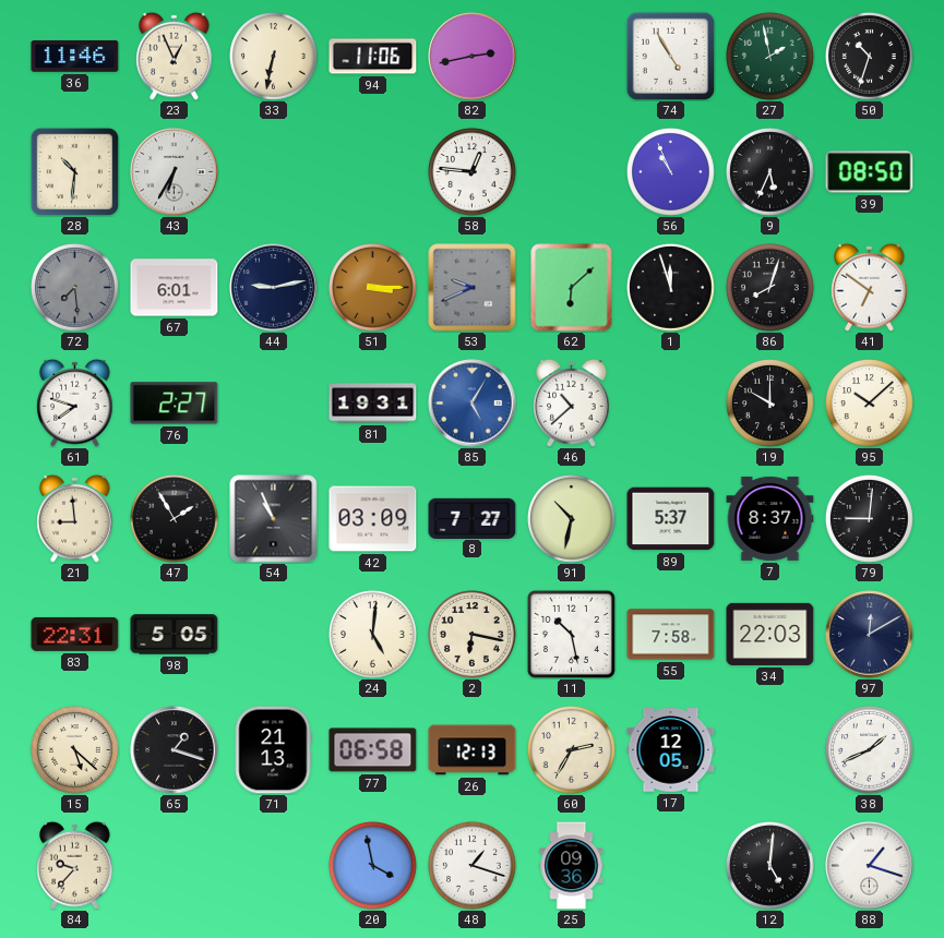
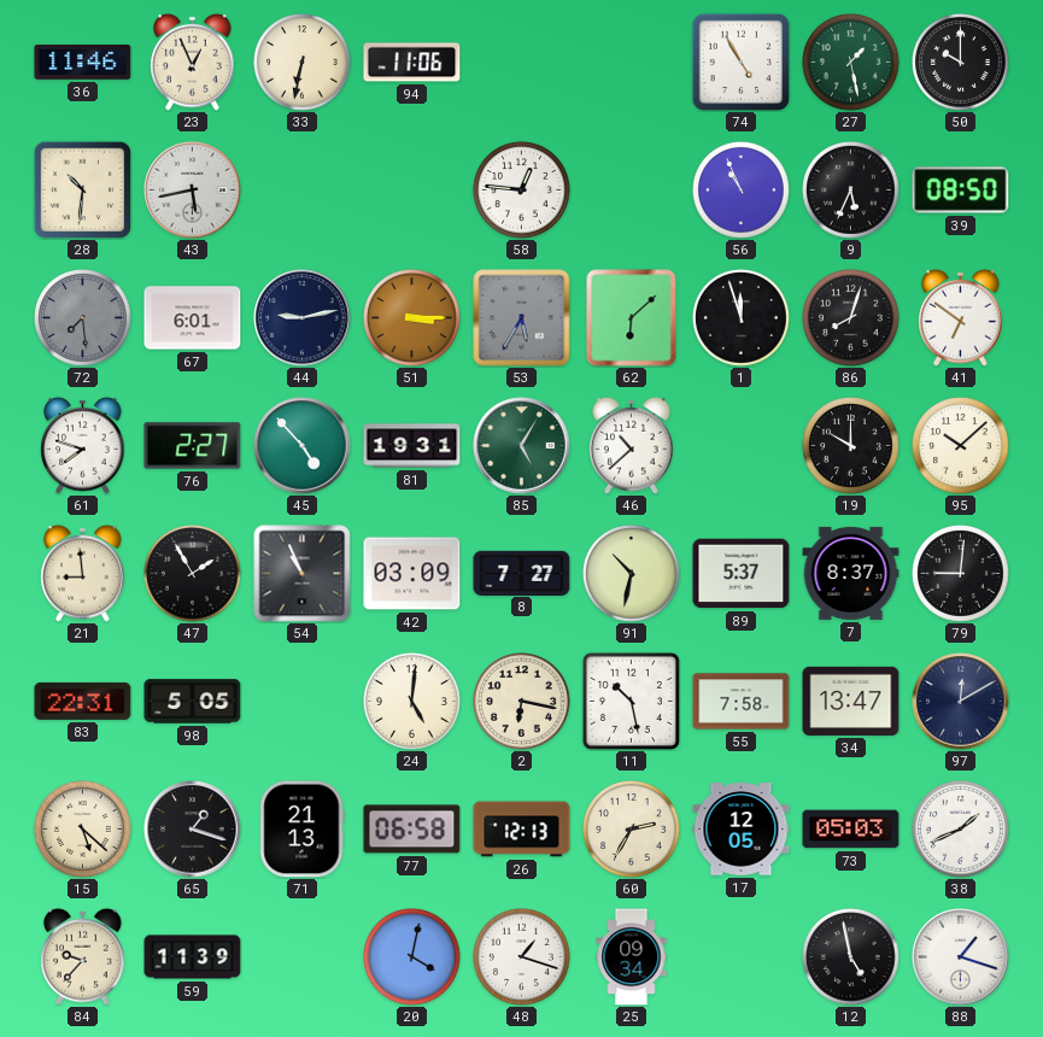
82: 2:43 -> none (473, 57)
27: 1:58 -> 1:28 (851, 63)
50: 10:33 -> 10:00 (961, 63)
43: 6:35 -> 5:43 (193, 191)
53: 9:41 -> 5:35 (522, 318)
45: none -> 4:53 (303, 446)
85 dial: blue -> green (522, 446)
34: 22:03 -> 13:47 (851, 701)
73: none -> 05:03 (851, 830)
59: none -> 11:39 (193, 957)
20: 3:58 -> 4:02 (412, 957)
25: 09:36 -> 09:34 (632, 957)
12: 5:01 -> 4:58 (851, 957)
